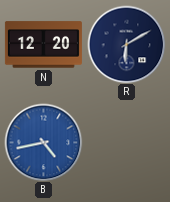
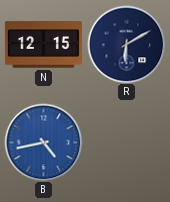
N: 12:20 -> 12:15 (43, 45)
